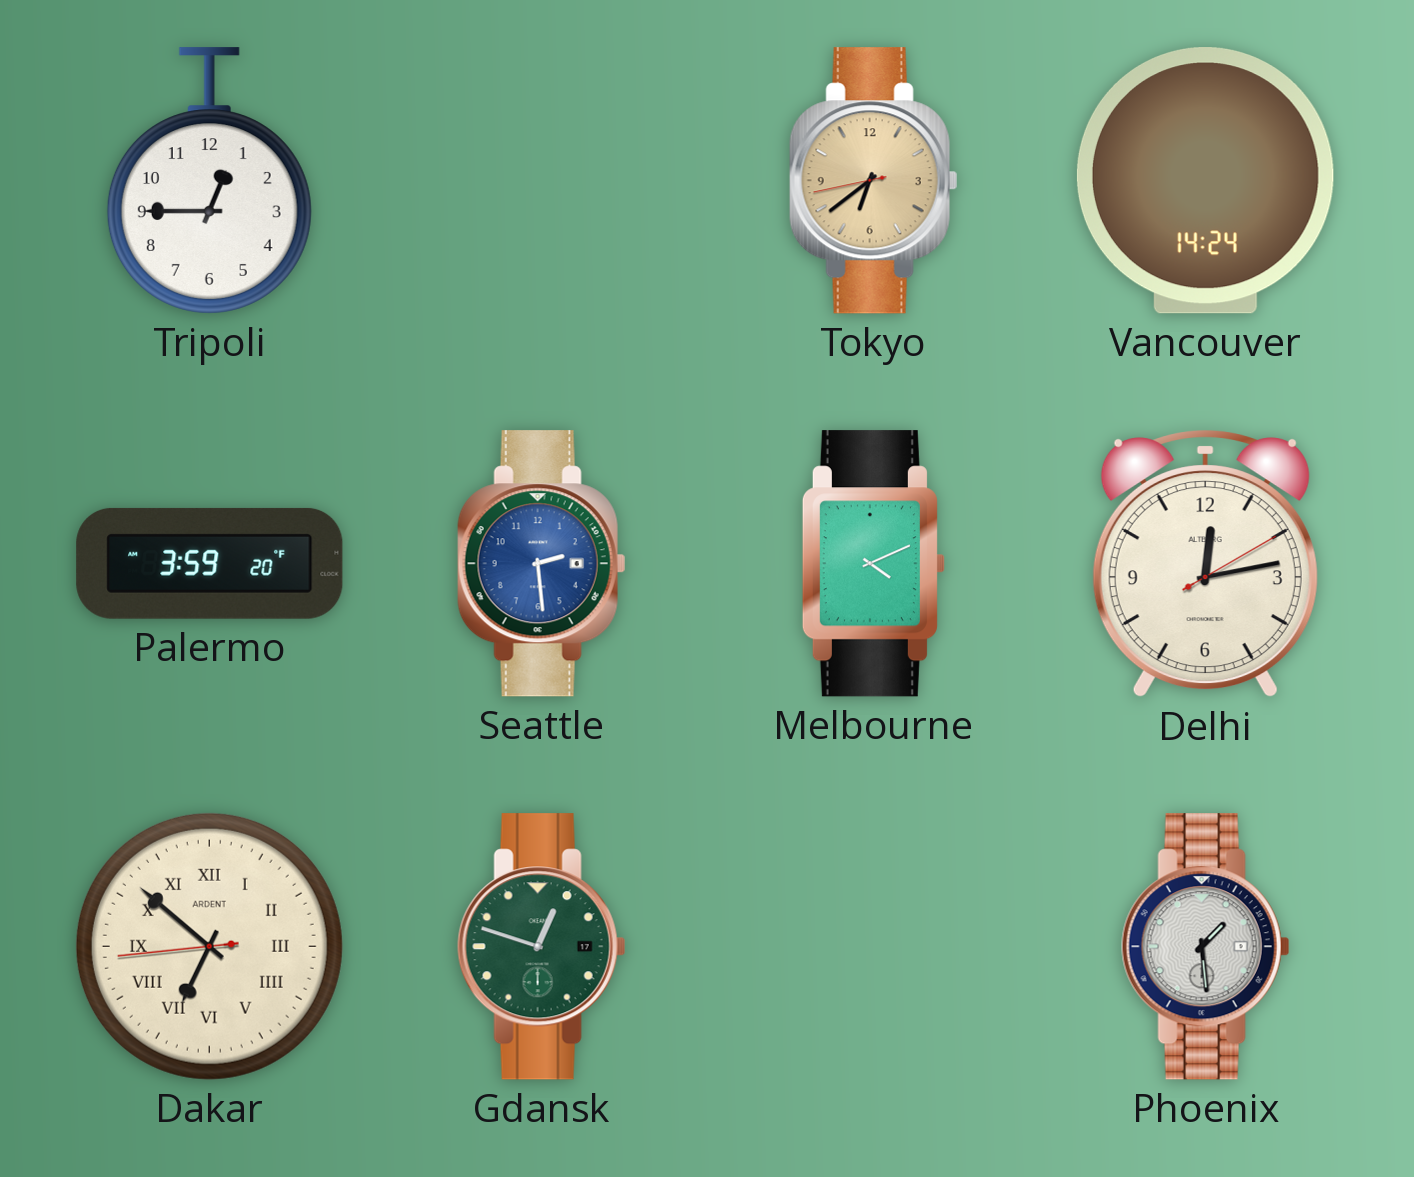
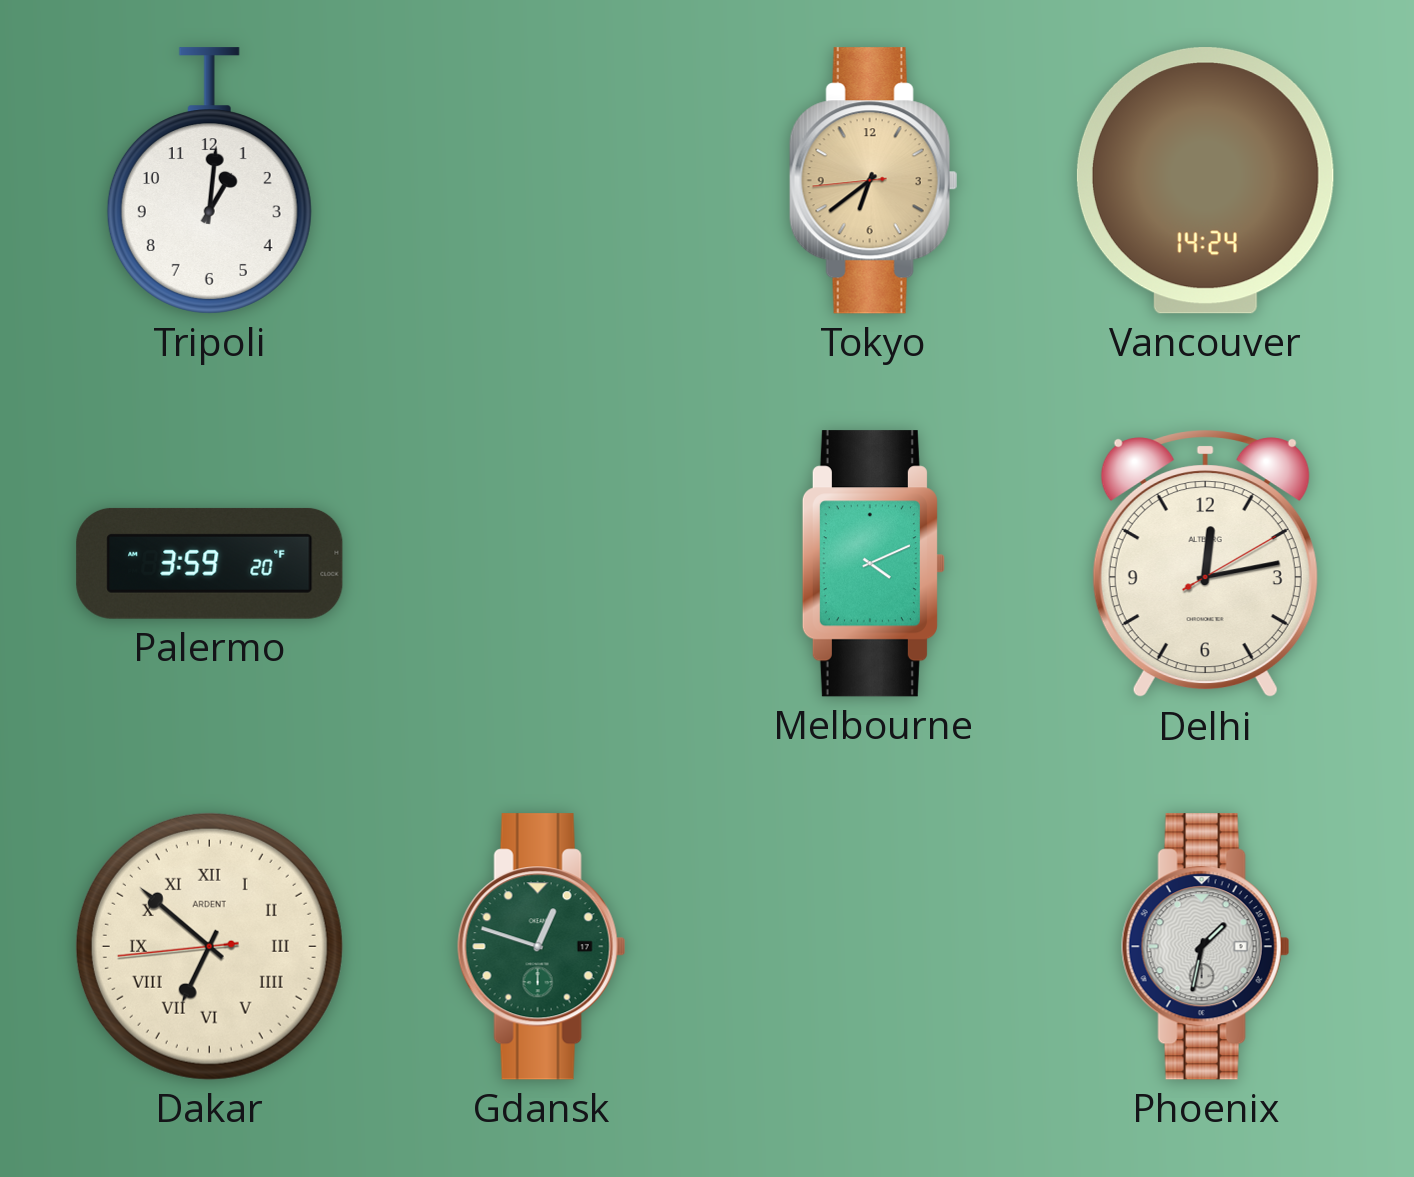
Tripoli: 12:45 -> 1:01 (209, 181)
Tokyo: 6:38:43 -> 6:38:44 (873, 181)
Seattle: 2:29 -> none (541, 564)
Phoenix: 1:29 -> 1:32 (1205, 947)
